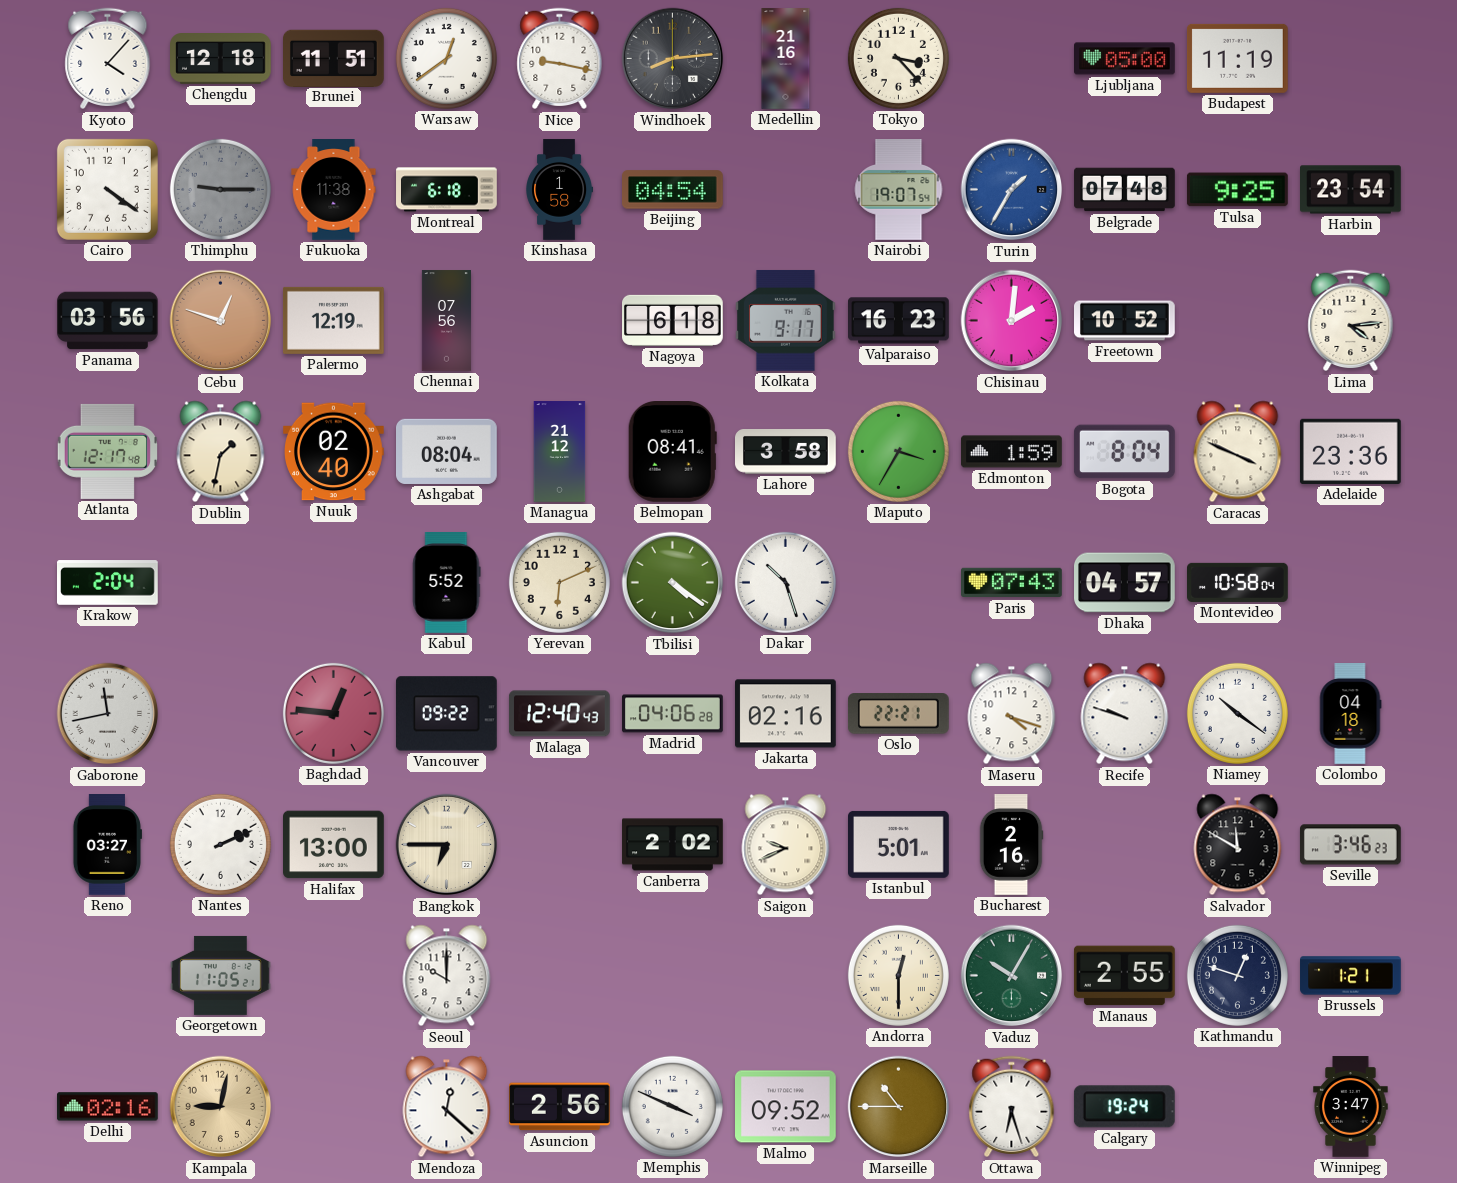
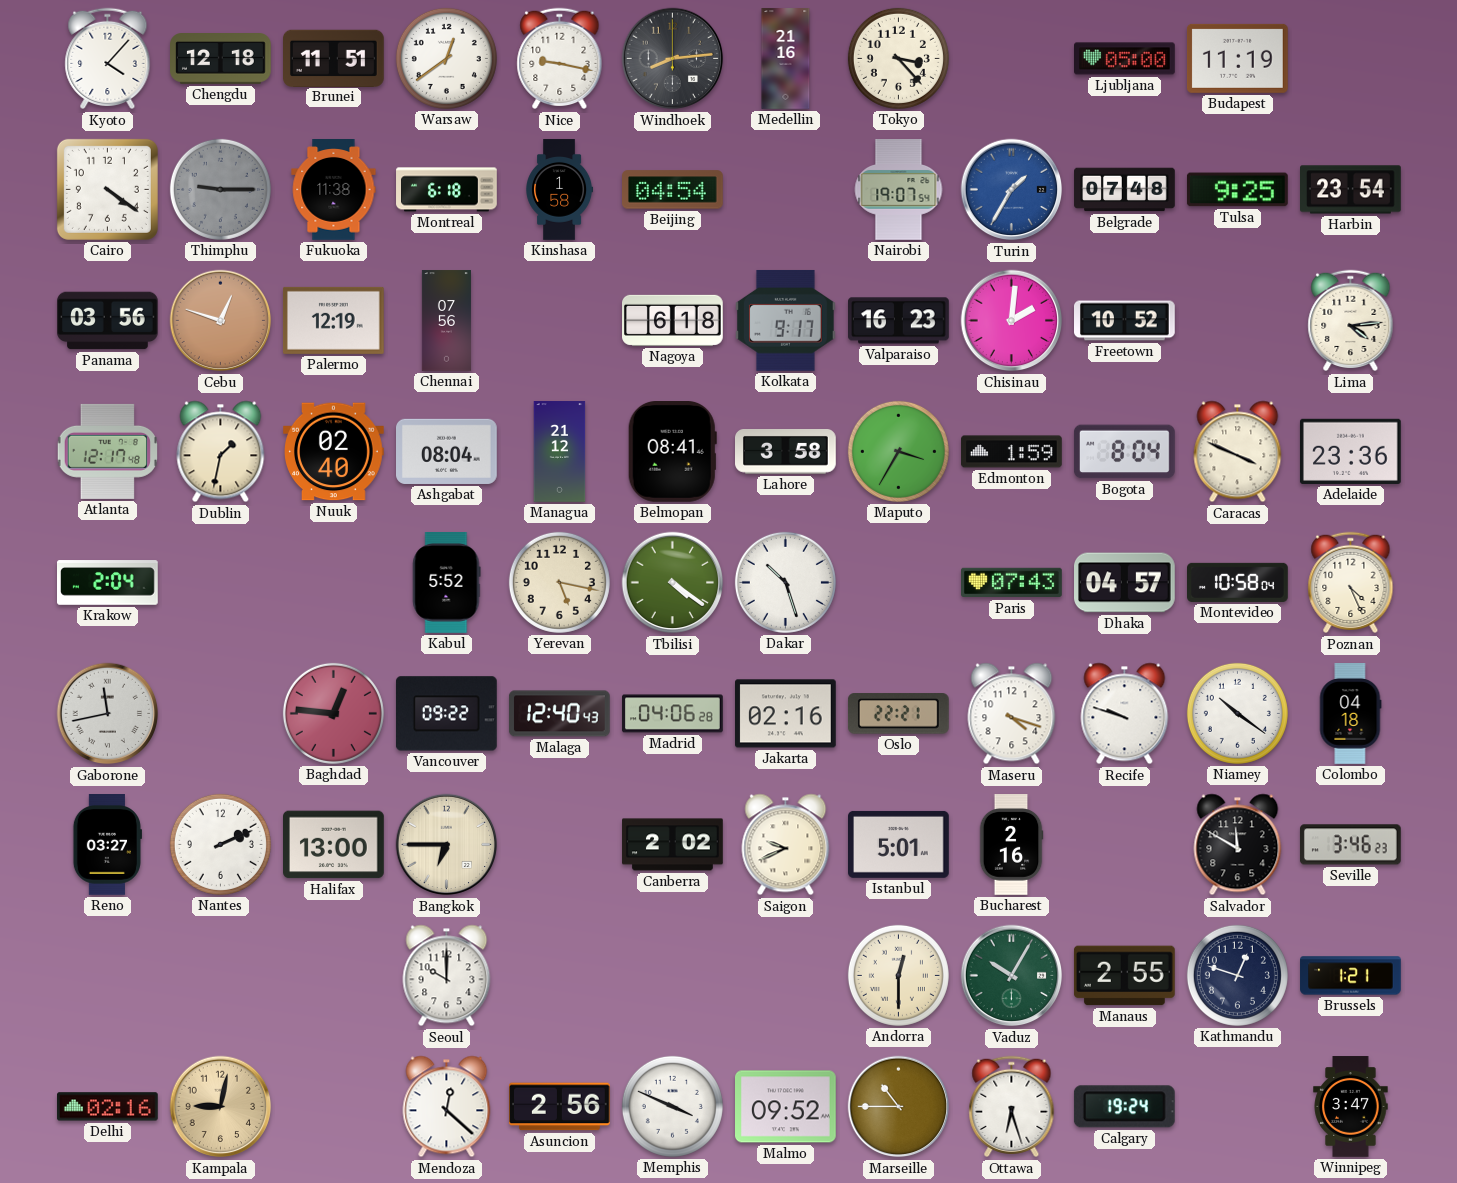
Yerevan: 6:11 -> 5:17 (559, 582)
Poznan: none -> 4:26 (1351, 583)
Georgetown: 11:05 -> none (221, 975)
